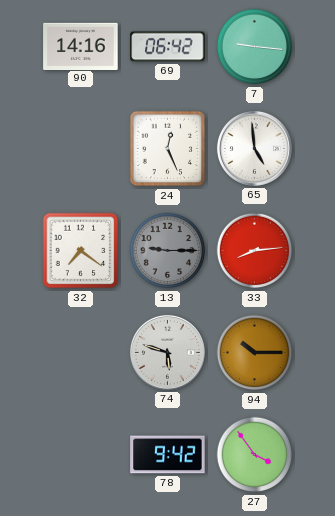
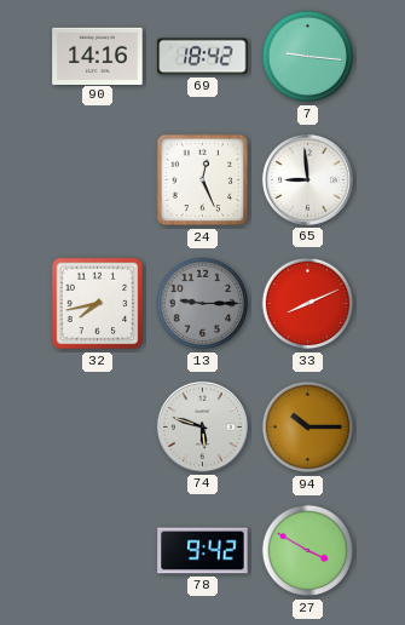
69: 06:42 -> 18:42 (203, 57)
65: 4:59 -> 8:59 (307, 179)
32: 7:21 -> 7:43 (98, 304)
33: 8:14 -> 8:11 (308, 304)
27: 3:54 -> 3:50 (308, 551)
